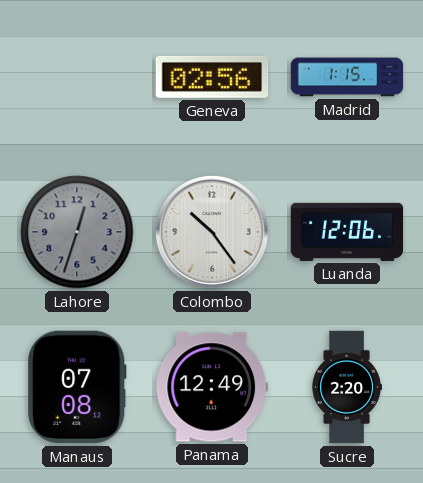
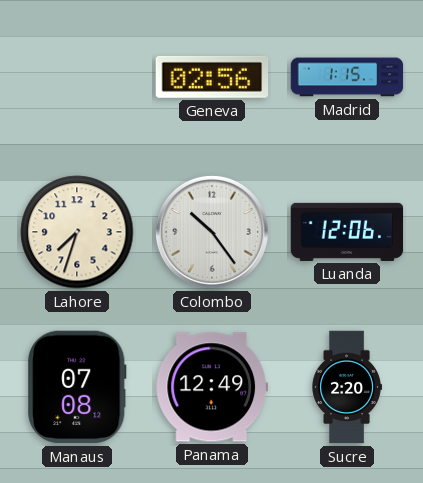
Lahore: 12:33 -> 7:33 (77, 232)
Lahore dial: grey -> cream (77, 232)
